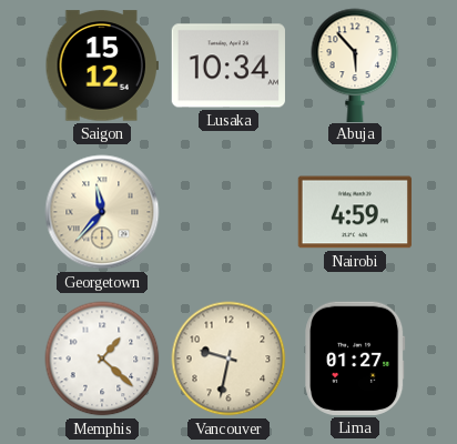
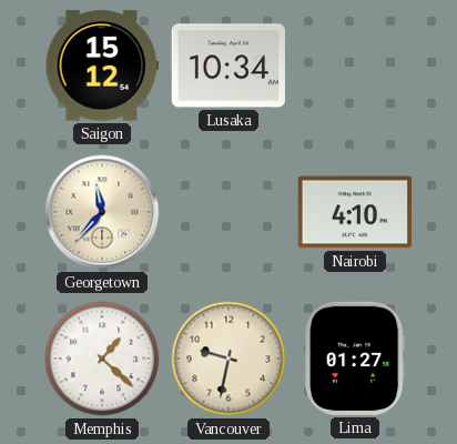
Abuja: 5:53 -> none (355, 64)
Nairobi: 4:59 -> 4:10 (355, 212)
